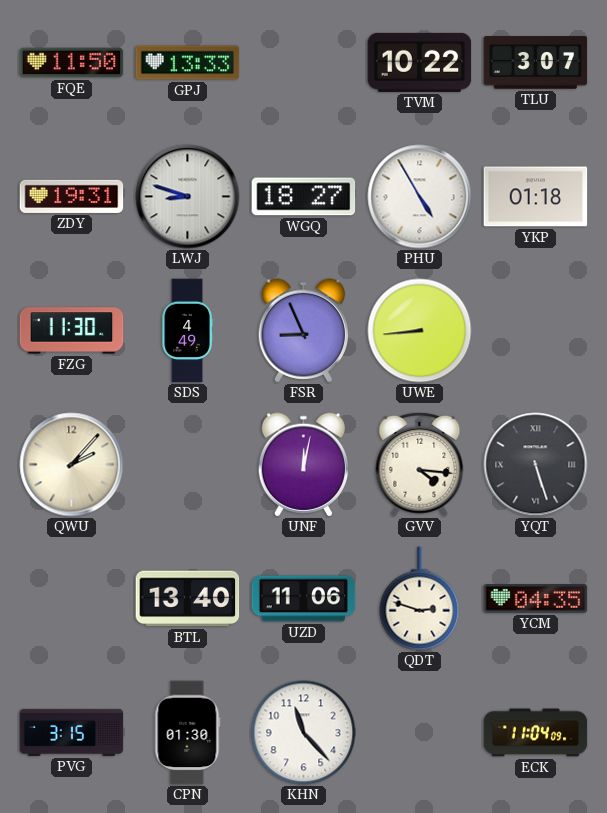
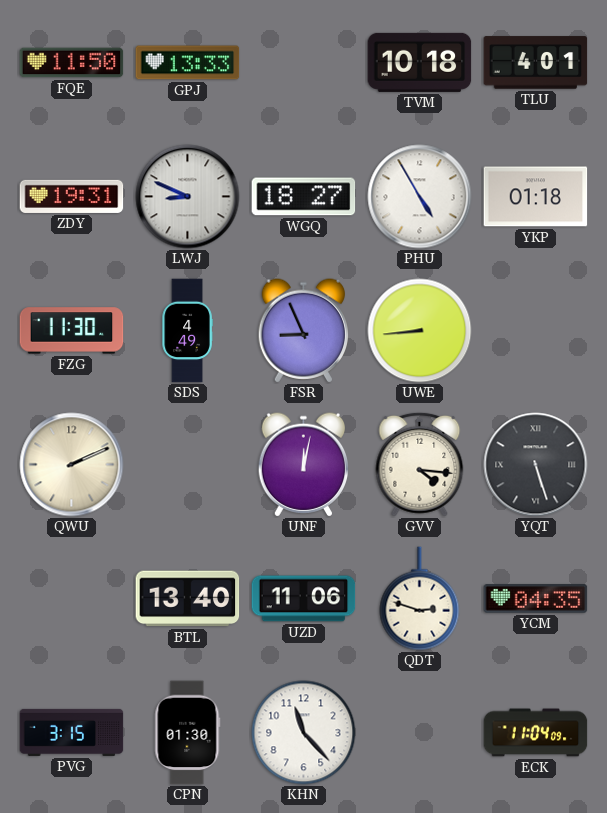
TVM: 10:22 -> 10:18 (420, 62)
TLU: 3:07 -> 4:01 (536, 63)
LWJ: 8:48 -> 8:49 (188, 197)
QWU: 2:07 -> 2:11 (72, 465)
